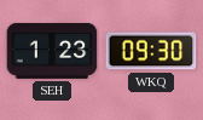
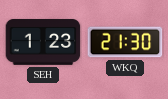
WKQ: 09:30 -> 21:30 (125, 42)
